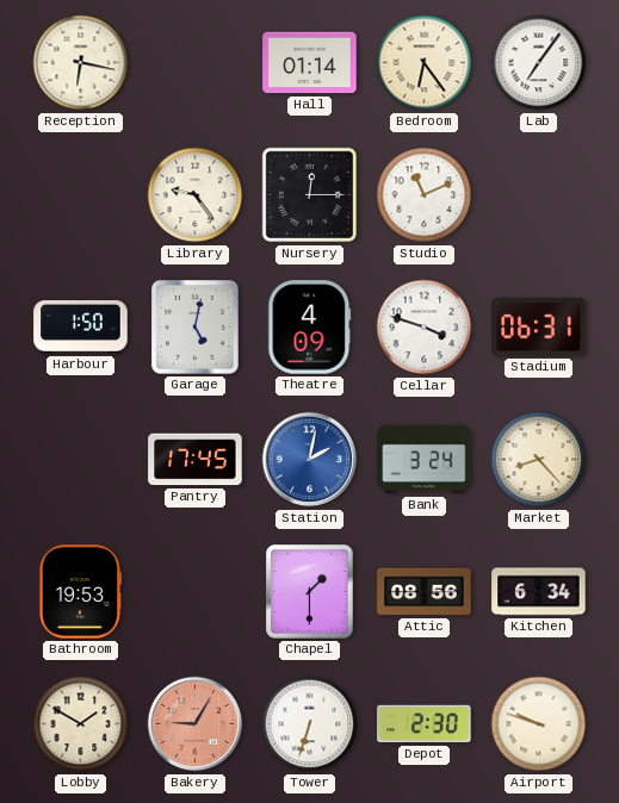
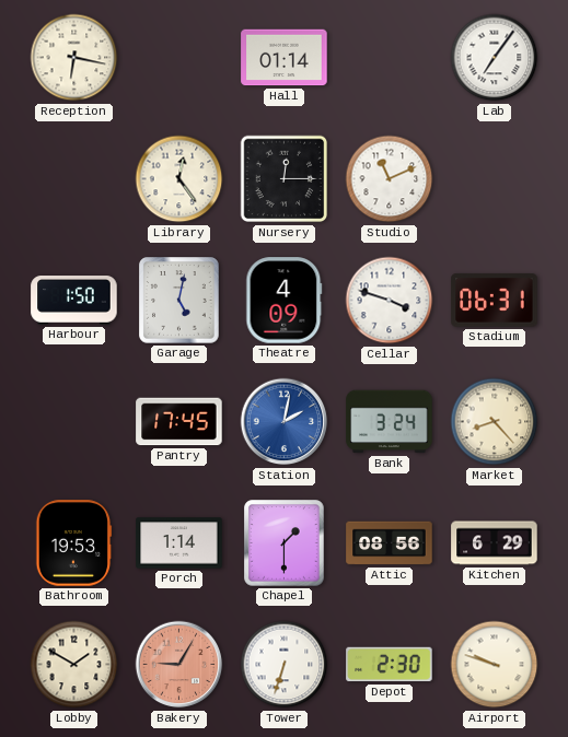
Bedroom: 6:24 -> none (425, 63)
Library: 9:24 -> 12:24 (179, 179)
Porch: none -> 1:14 (179, 543)
Kitchen: 6:34 -> 6:29 (495, 543)
